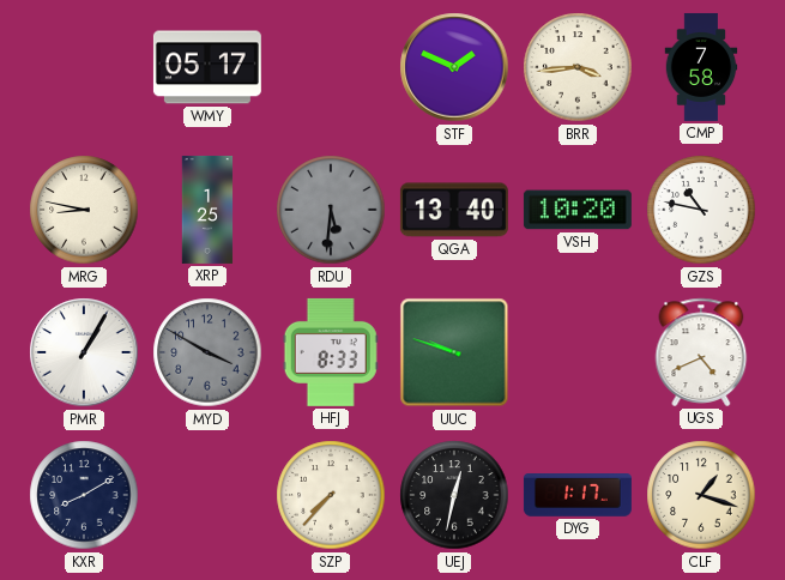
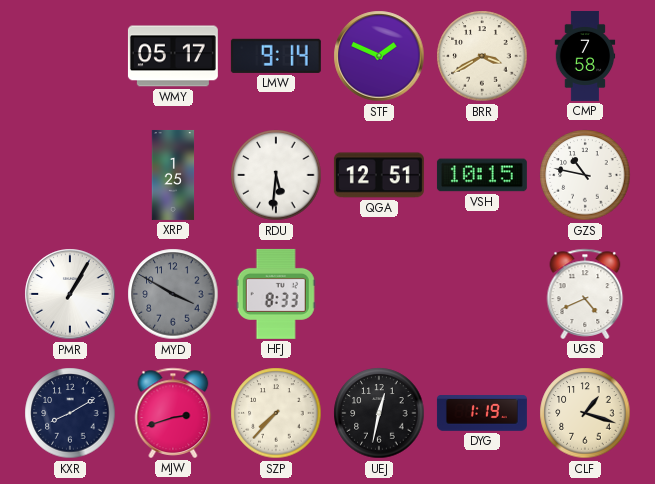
LMW: none -> 9:14 (276, 56)
BRR: 3:44 -> 3:40 (482, 56)
MRG: 8:47 -> none (84, 210)
RDU dial: grey -> white (276, 175)
QGA: 13:40 -> 12:51 (379, 175)
VSH: 10:20 -> 10:15 (482, 175)
UUC: 9:48 -> none (454, 352)
MJW: none -> 2:42 (173, 413)
DYG: 1:17 -> 1:19 (482, 413)
